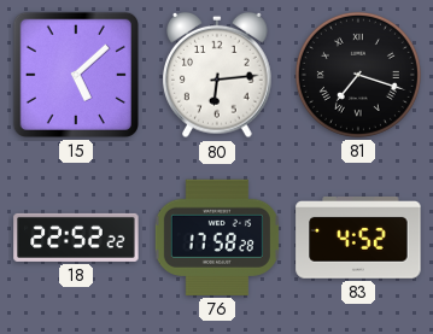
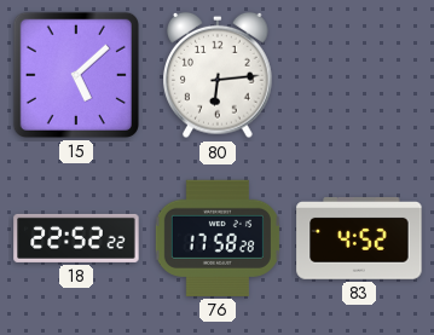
81: 7:18 -> none (358, 75)
